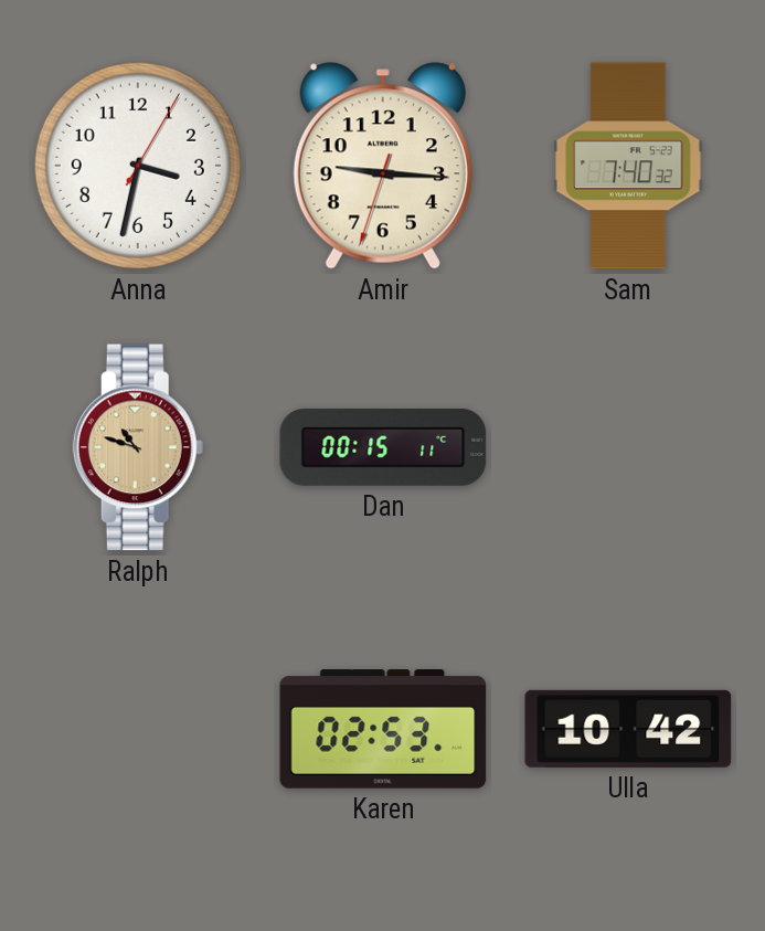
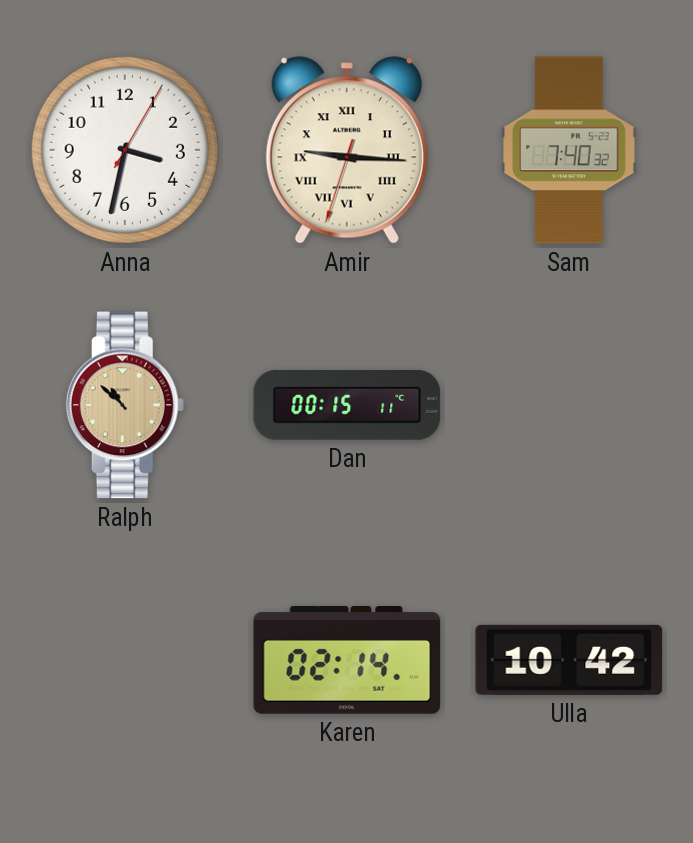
Amir numerals: Arabic -> Roman (347, 150)
Ralph: 10:48 -> 10:52 (125, 405)
Karen: 02:53 -> 02:14 (347, 661)
